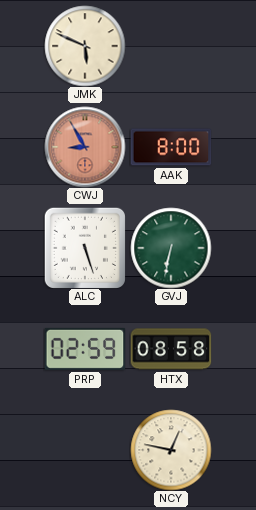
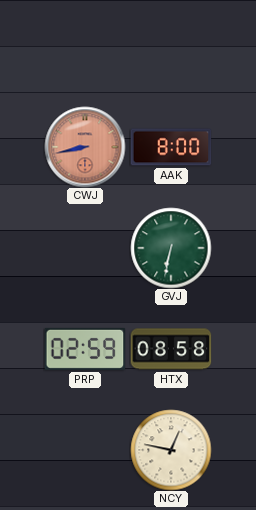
JMK: 5:49 -> none (85, 46)
CWJ: 8:55 -> 8:43 (85, 147)
ALC: 5:27 -> none (85, 248)
